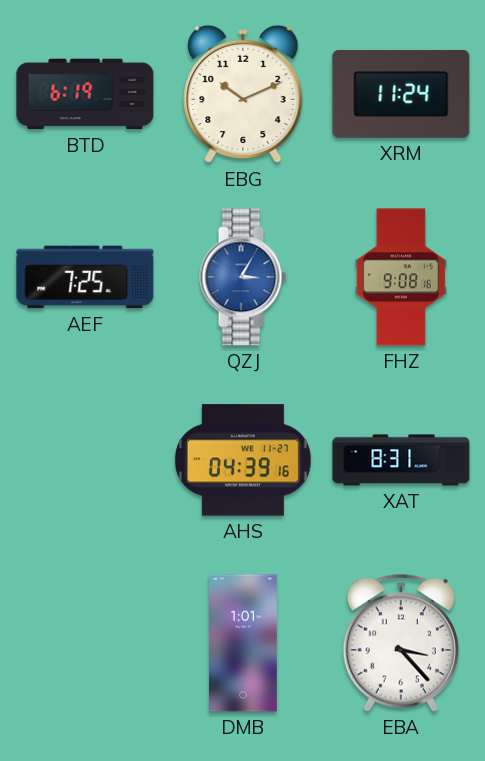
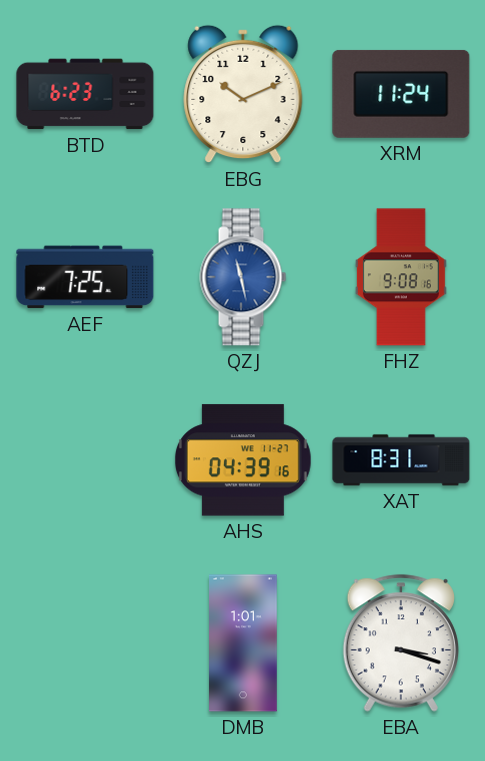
BTD: 6:19 -> 6:23 (85, 94)
QZJ: 3:05 -> 11:28 (243, 277)
EBA: 3:23 -> 3:18 (401, 643)
